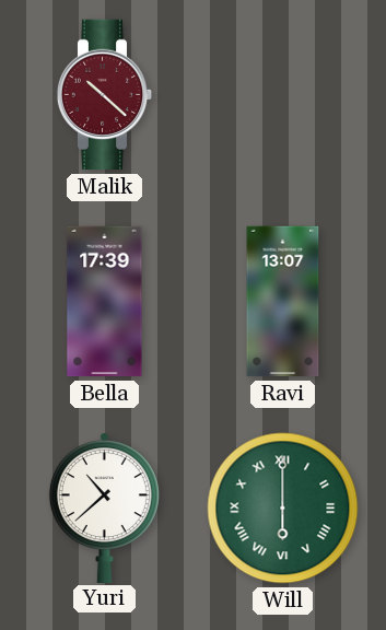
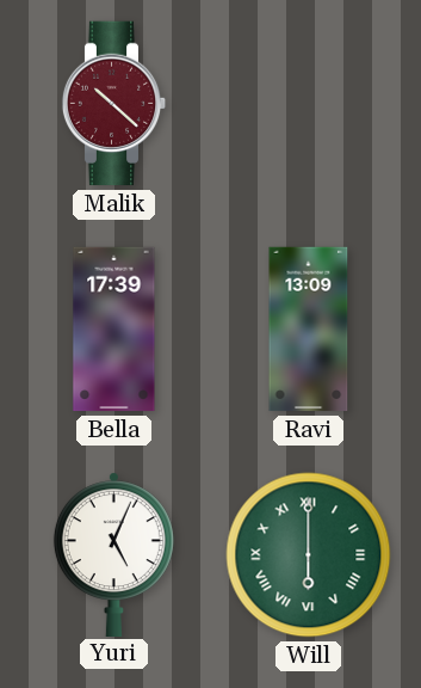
Ravi: 13:07 -> 13:09 (309, 330)
Yuri: 10:38 -> 5:04 (113, 554)
